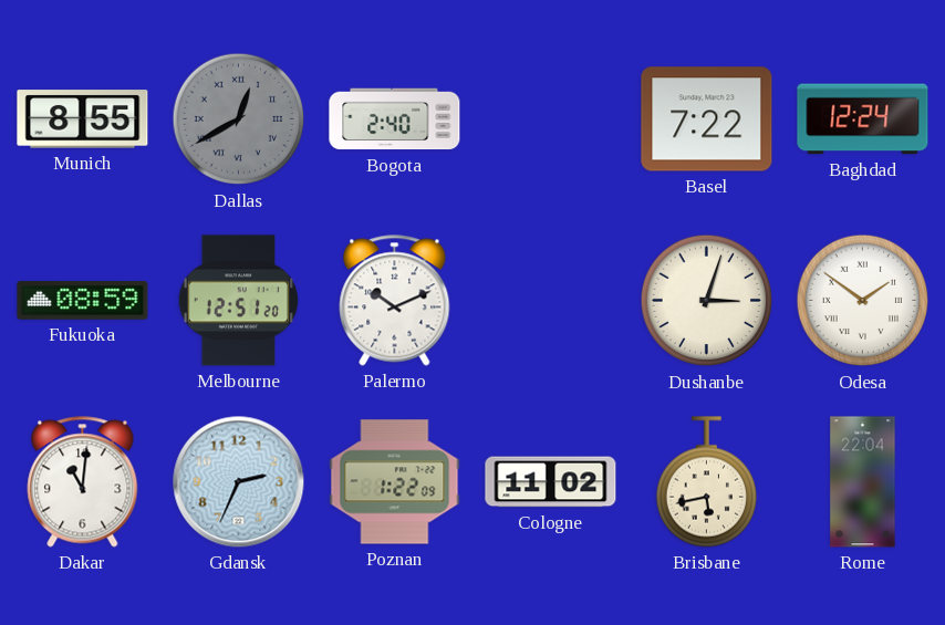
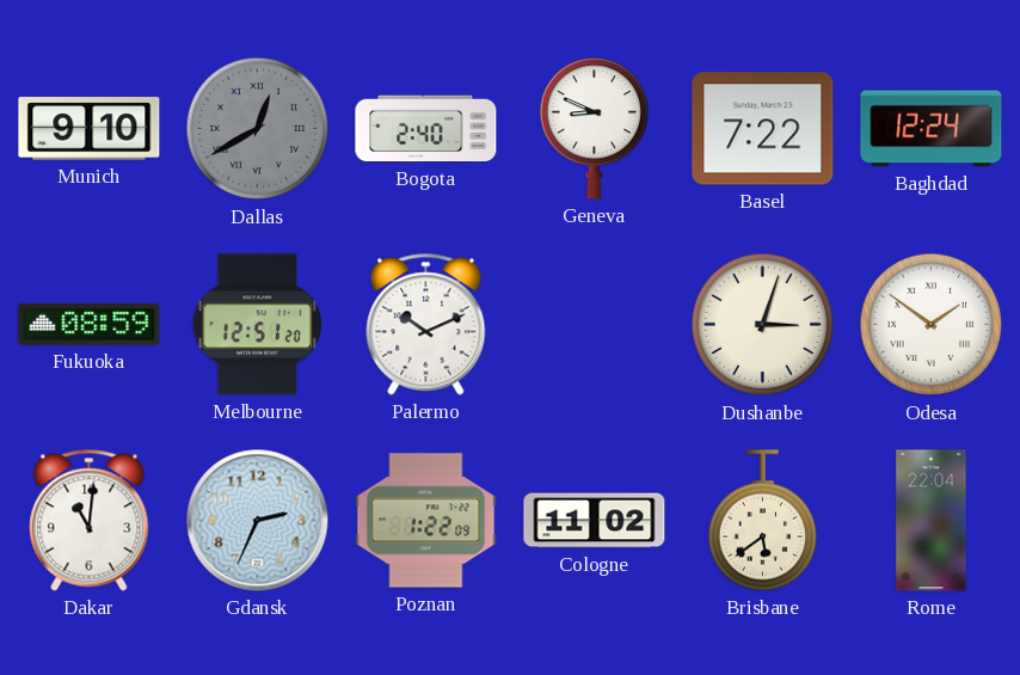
Munich: 8:55 -> 9:10 (90, 129)
Geneva: none -> 8:49 (594, 129)
Brisbane: 5:43 -> 5:39 (762, 521)
